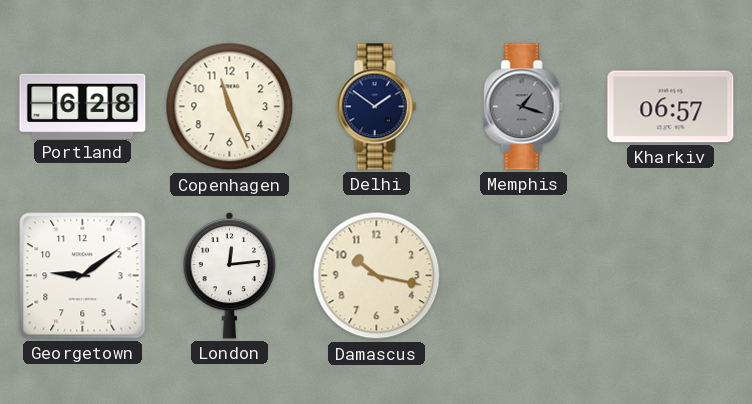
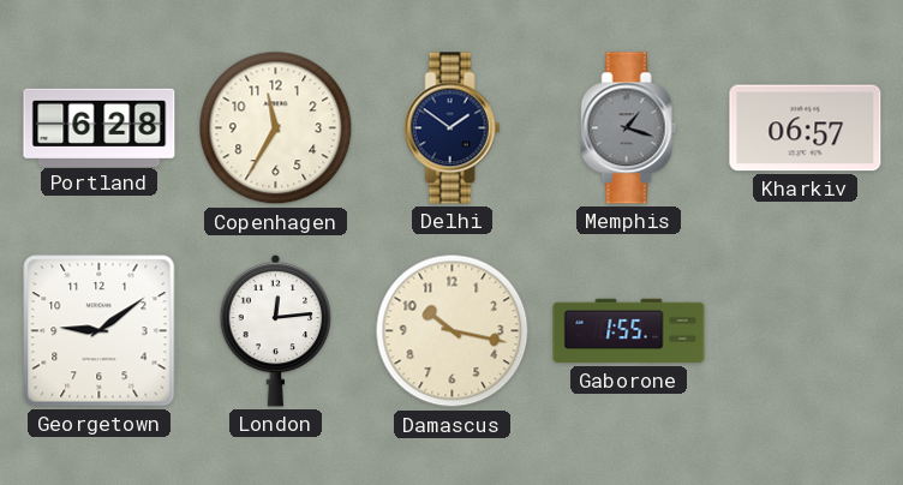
Copenhagen: 11:26 -> 11:35 (276, 128)
Gaborone: none -> 1:55 (629, 331)
